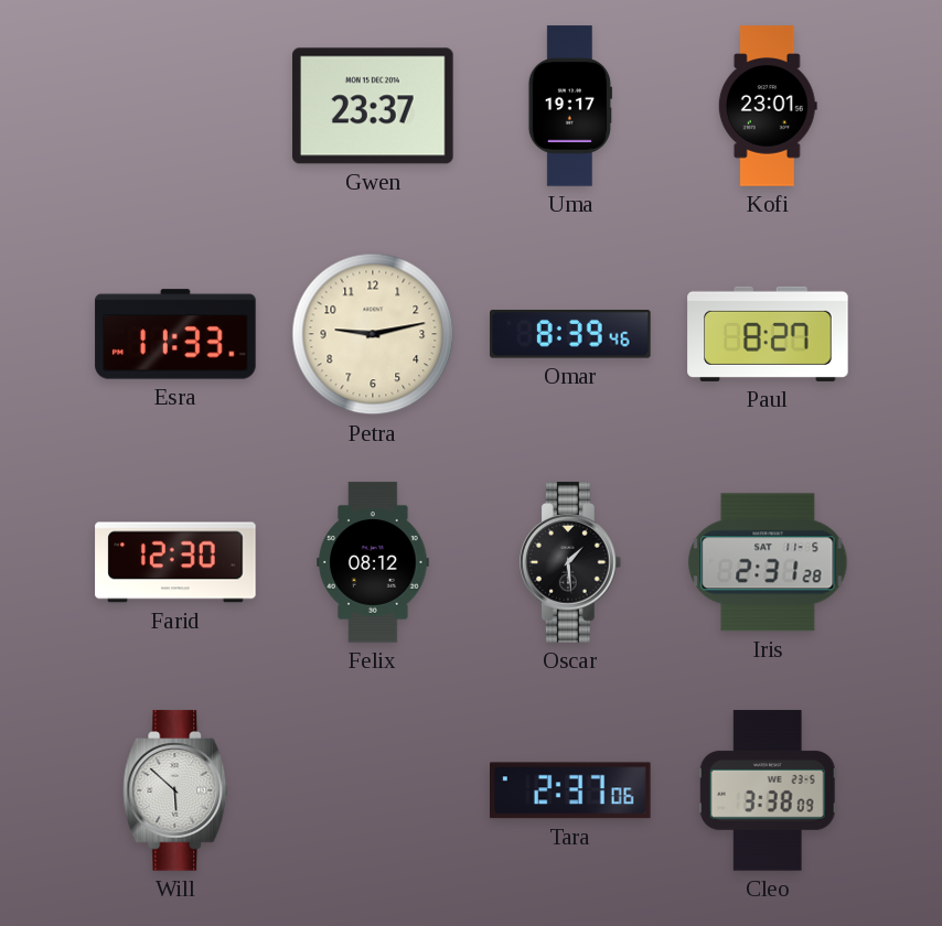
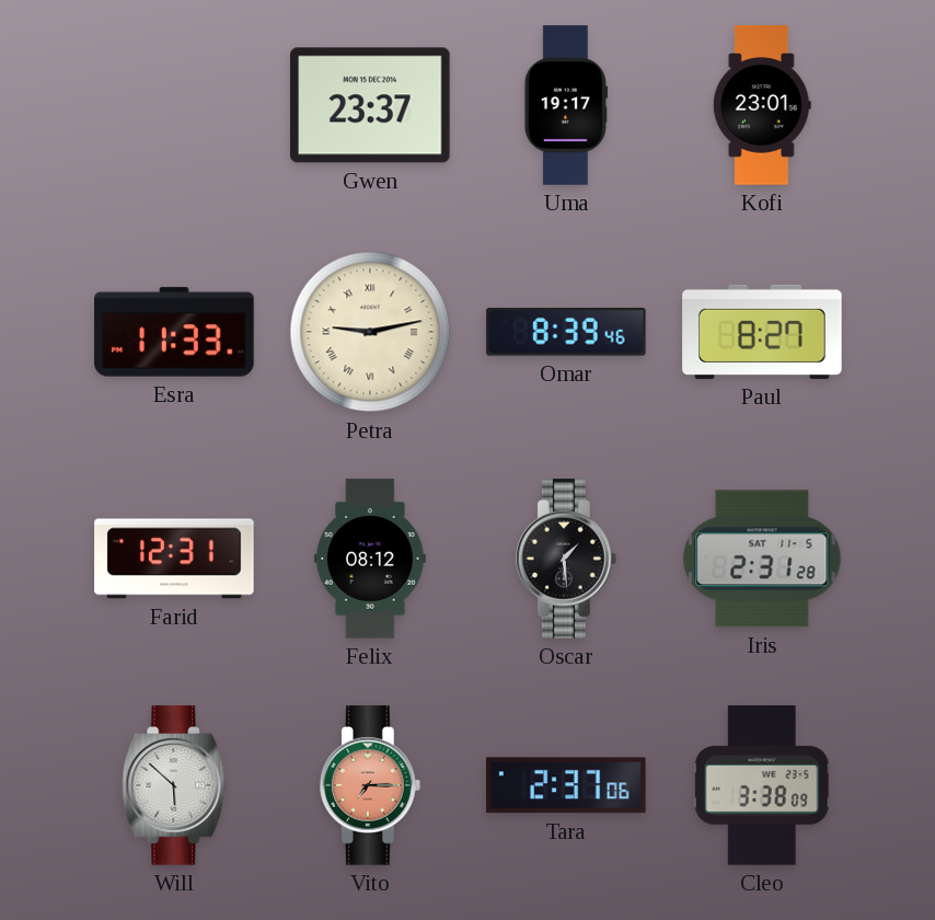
Petra numerals: Arabic -> Roman (370, 332)
Farid: 12:30 -> 12:31 (174, 559)
Vito: none -> 7:15 (371, 785)
